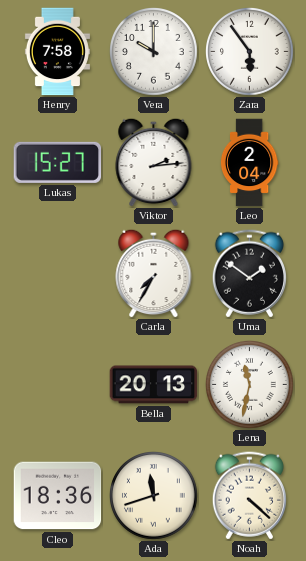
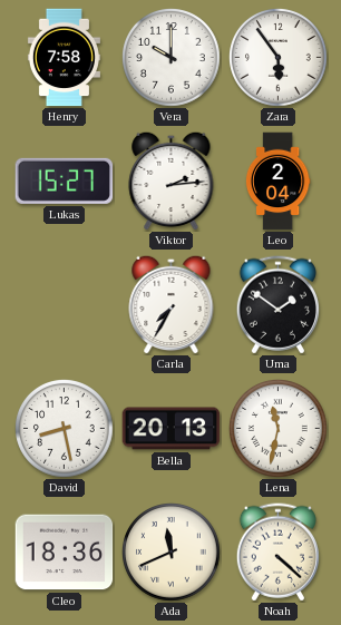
David: none -> 8:28 (65, 429)
Ada: 11:42 -> 11:41 (172, 553)
